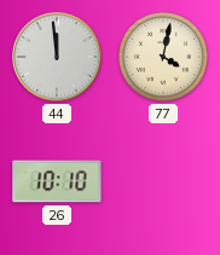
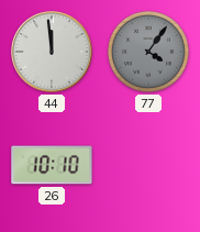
77: 4:02 -> 4:06 (148, 52)
77 dial: cream -> grey (148, 52)
